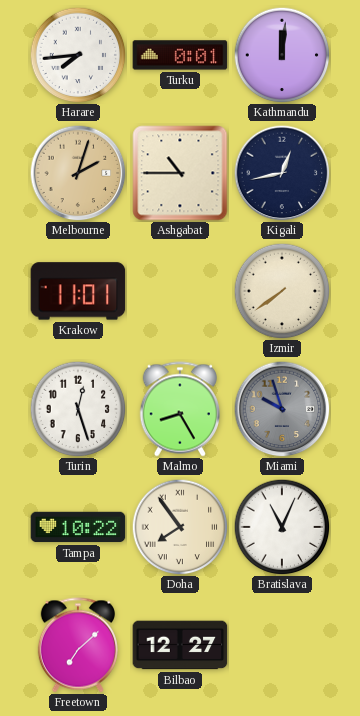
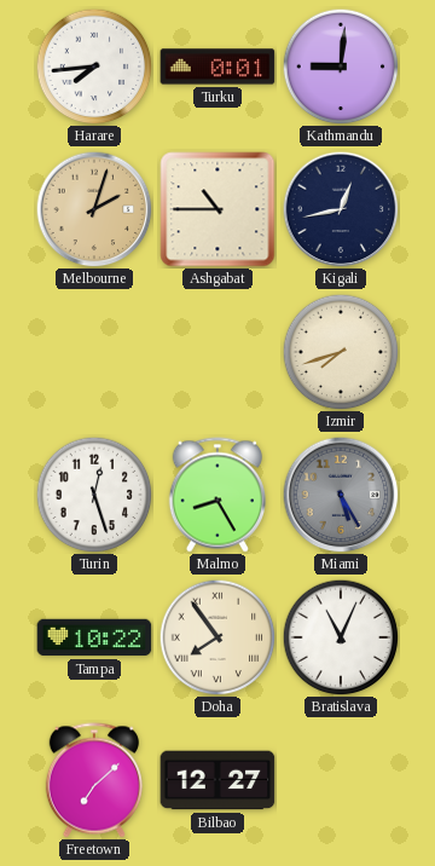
Kathmandu: 12:01 -> 9:01 (341, 67)
Krakow: 11:01 -> none (78, 291)
Izmir: 7:39 -> 7:42 (341, 352)
Miami: 9:57 -> 5:25 (341, 495)
